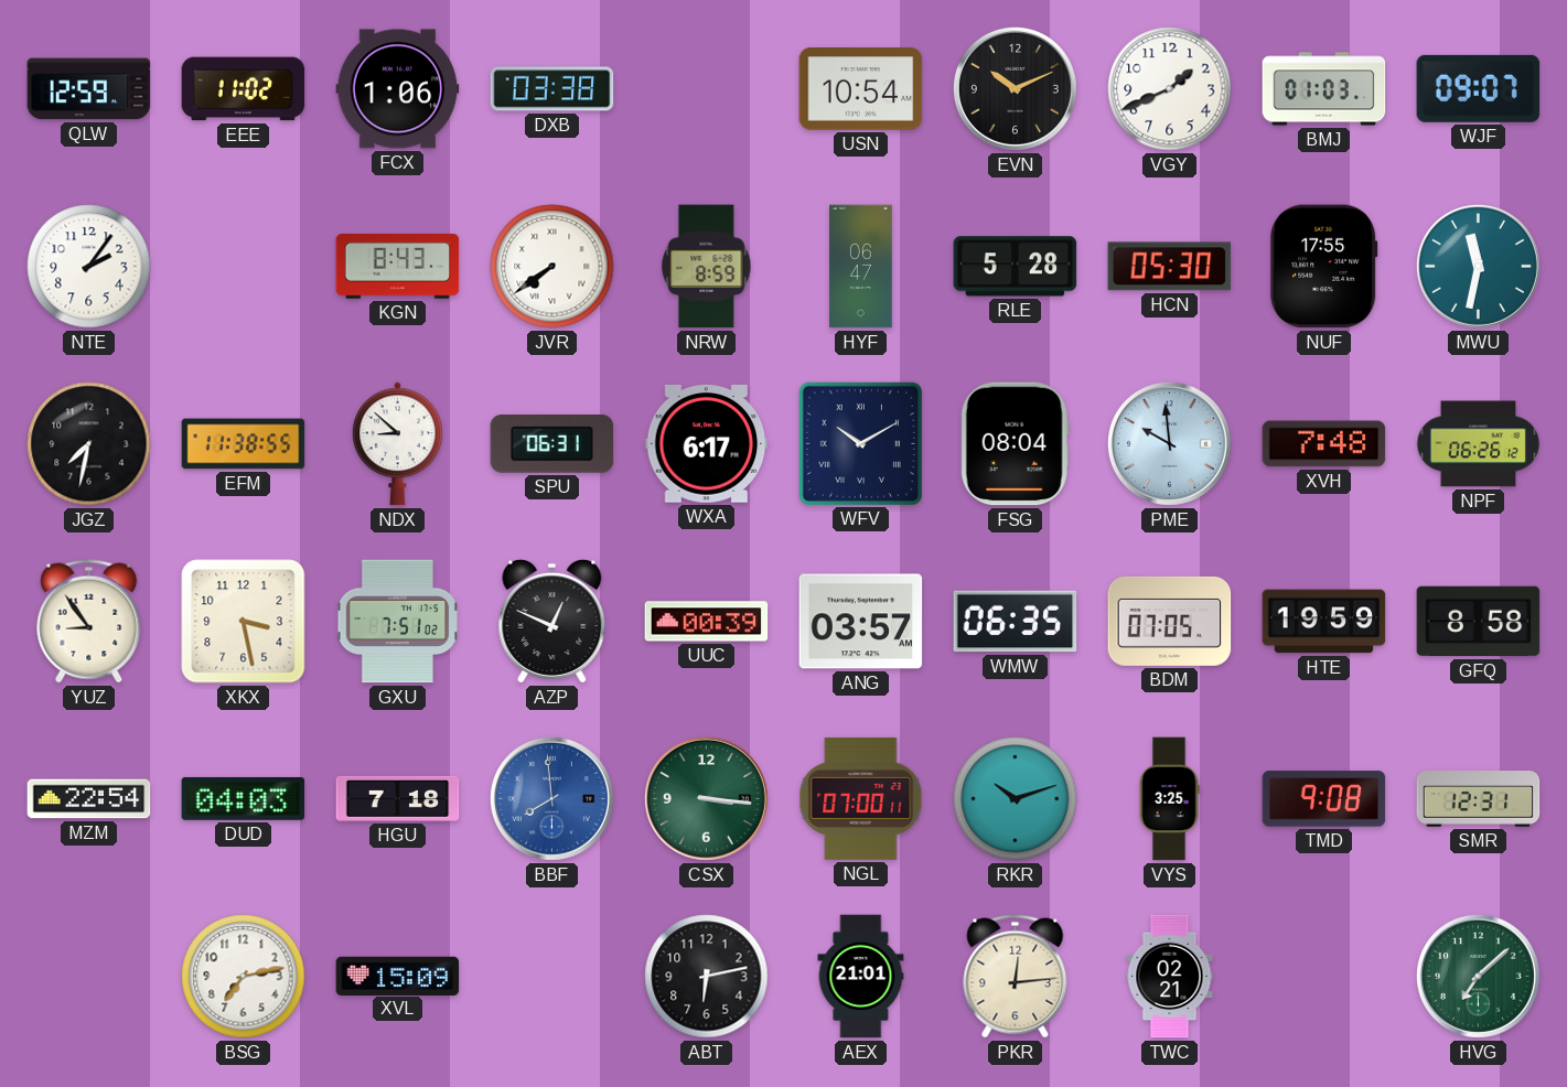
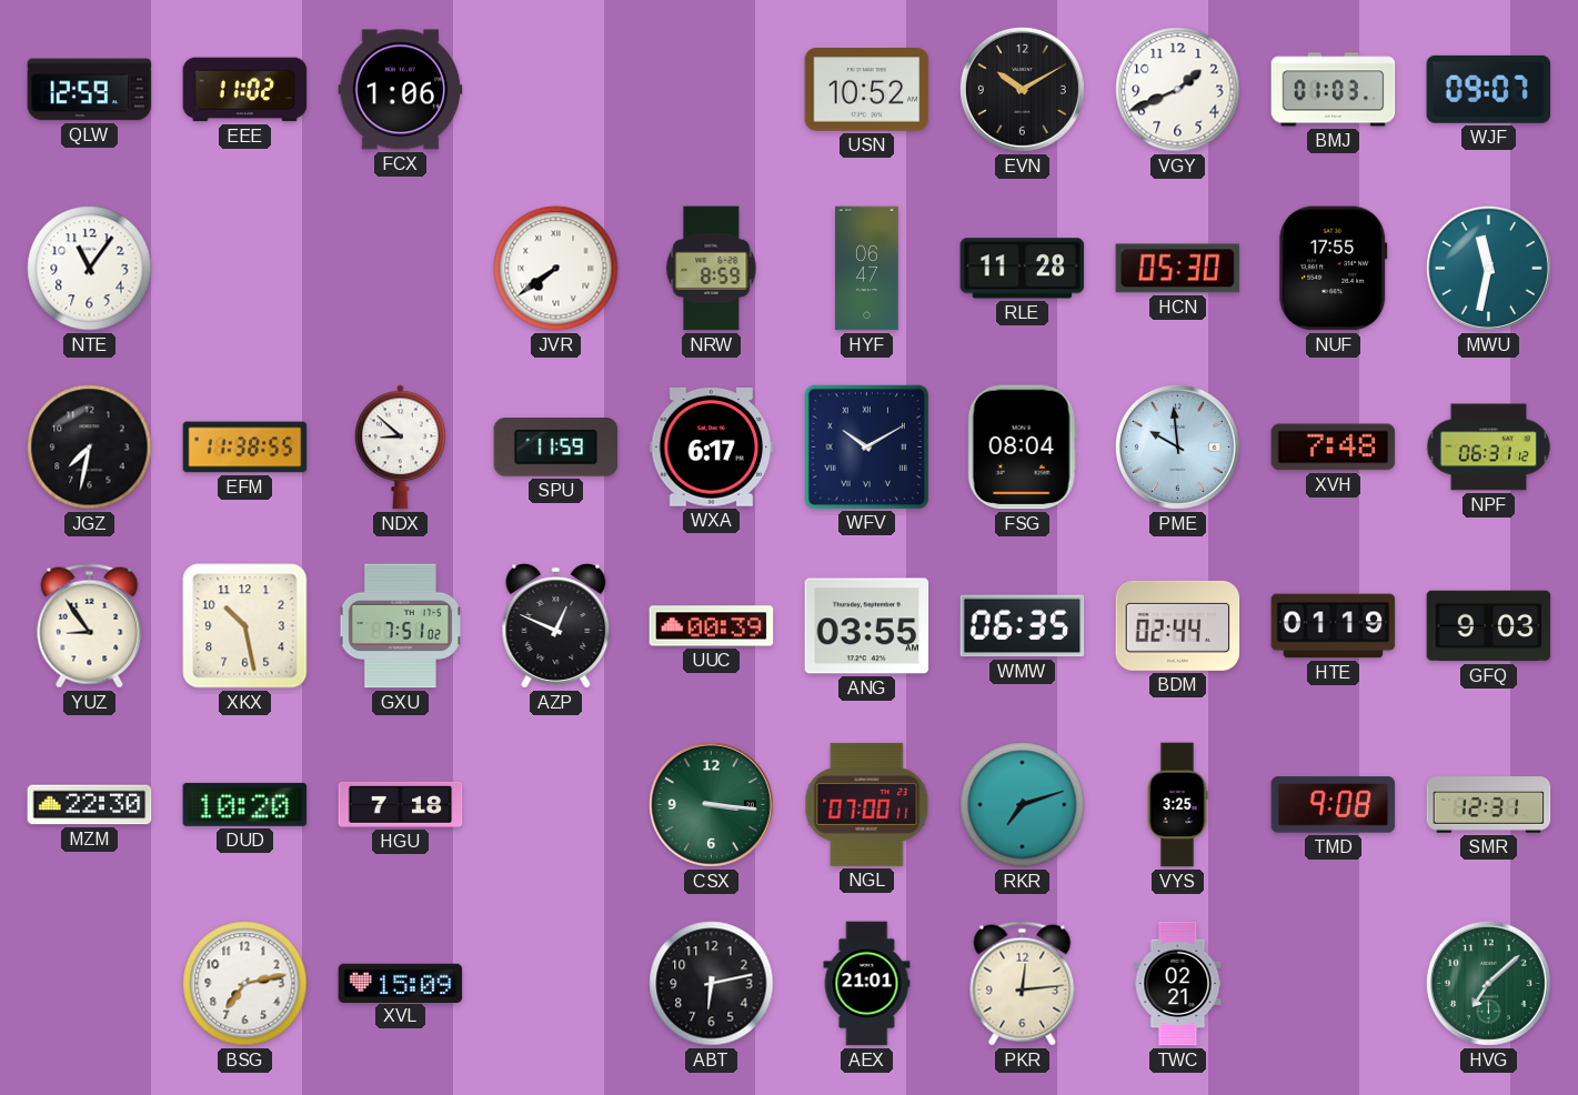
DXB: 03:38 -> none (552, 89)
USN: 10:54 -> 10:52 (867, 90)
EVN: 10:11 -> 10:10 (1022, 89)
NTE: 2:06 -> 11:06 (90, 269)
KGN: 8:43 -> none (398, 267)
RLE: 5:28 -> 11:28 (1023, 269)
SPU: 06:31 -> 11:59 (556, 448)
NPF: 06:26 -> 06:31 (1489, 448)
XKX: 3:28 -> 10:28 (245, 626)
ANG: 03:57 -> 03:55 (867, 626)
BDM: 07:05 -> 02:44 (1178, 625)
HTE: 19:59 -> 01:19 (1334, 626)
GFQ: 8:58 -> 9:03 (1489, 626)
MZM: 22:54 -> 22:30 (90, 805)
DUD: 04:03 -> 10:20 (245, 804)
BBF: 7:59 -> none (551, 798)
RKR: 10:12 -> 7:12 (1023, 805)
